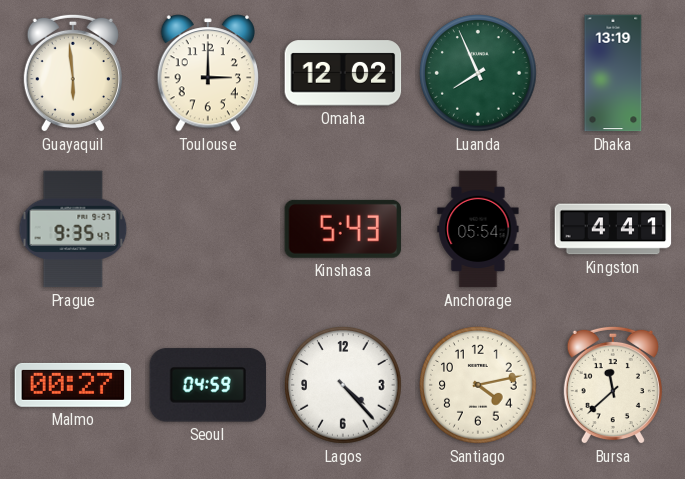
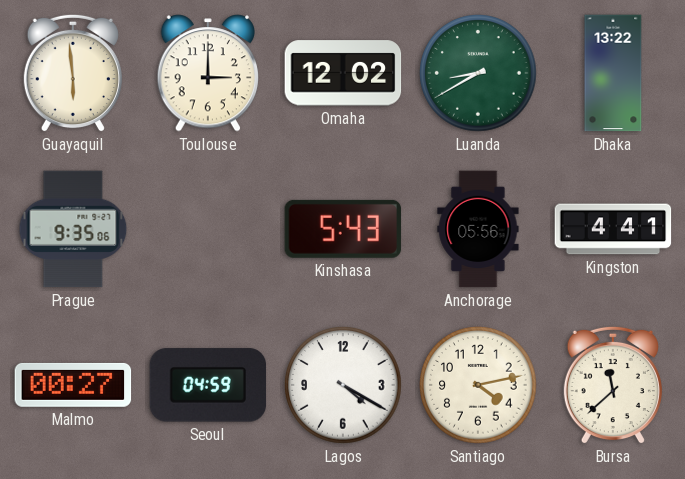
Luanda: 7:56 -> 8:40 (478, 73)
Dhaka: 13:19 -> 13:22 (613, 73)
Prague: 9:35:47 -> 9:35:06 (73, 229)
Anchorage: 05:54 -> 05:56 (478, 229)
Lagos: 4:23 -> 4:20 (343, 385)
